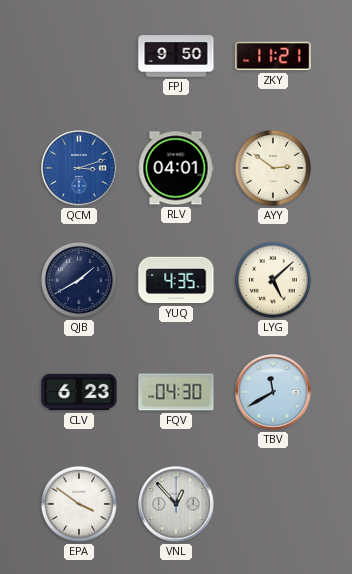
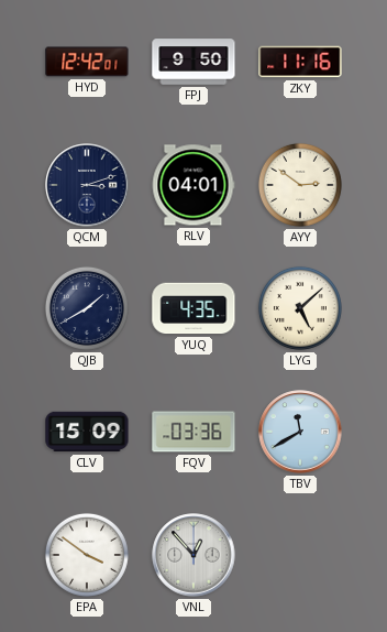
HYD: none -> 12:42 (87, 62)
ZKY: 11:21 -> 11:16 (300, 62)
QCM dial: blue -> navy (87, 185)
CLV: 6:23 -> 15:09 (87, 432)
FQV: 04:30 -> 03:36 (193, 432)
